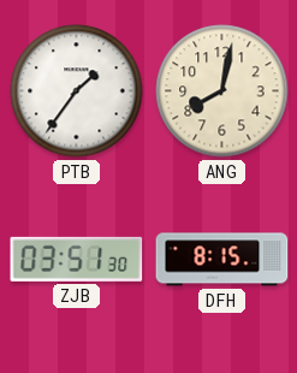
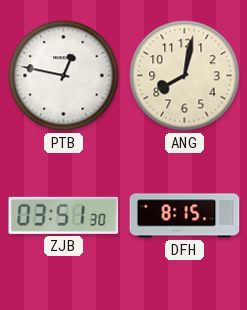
PTB: 1:36 -> 12:47 (64, 76)
